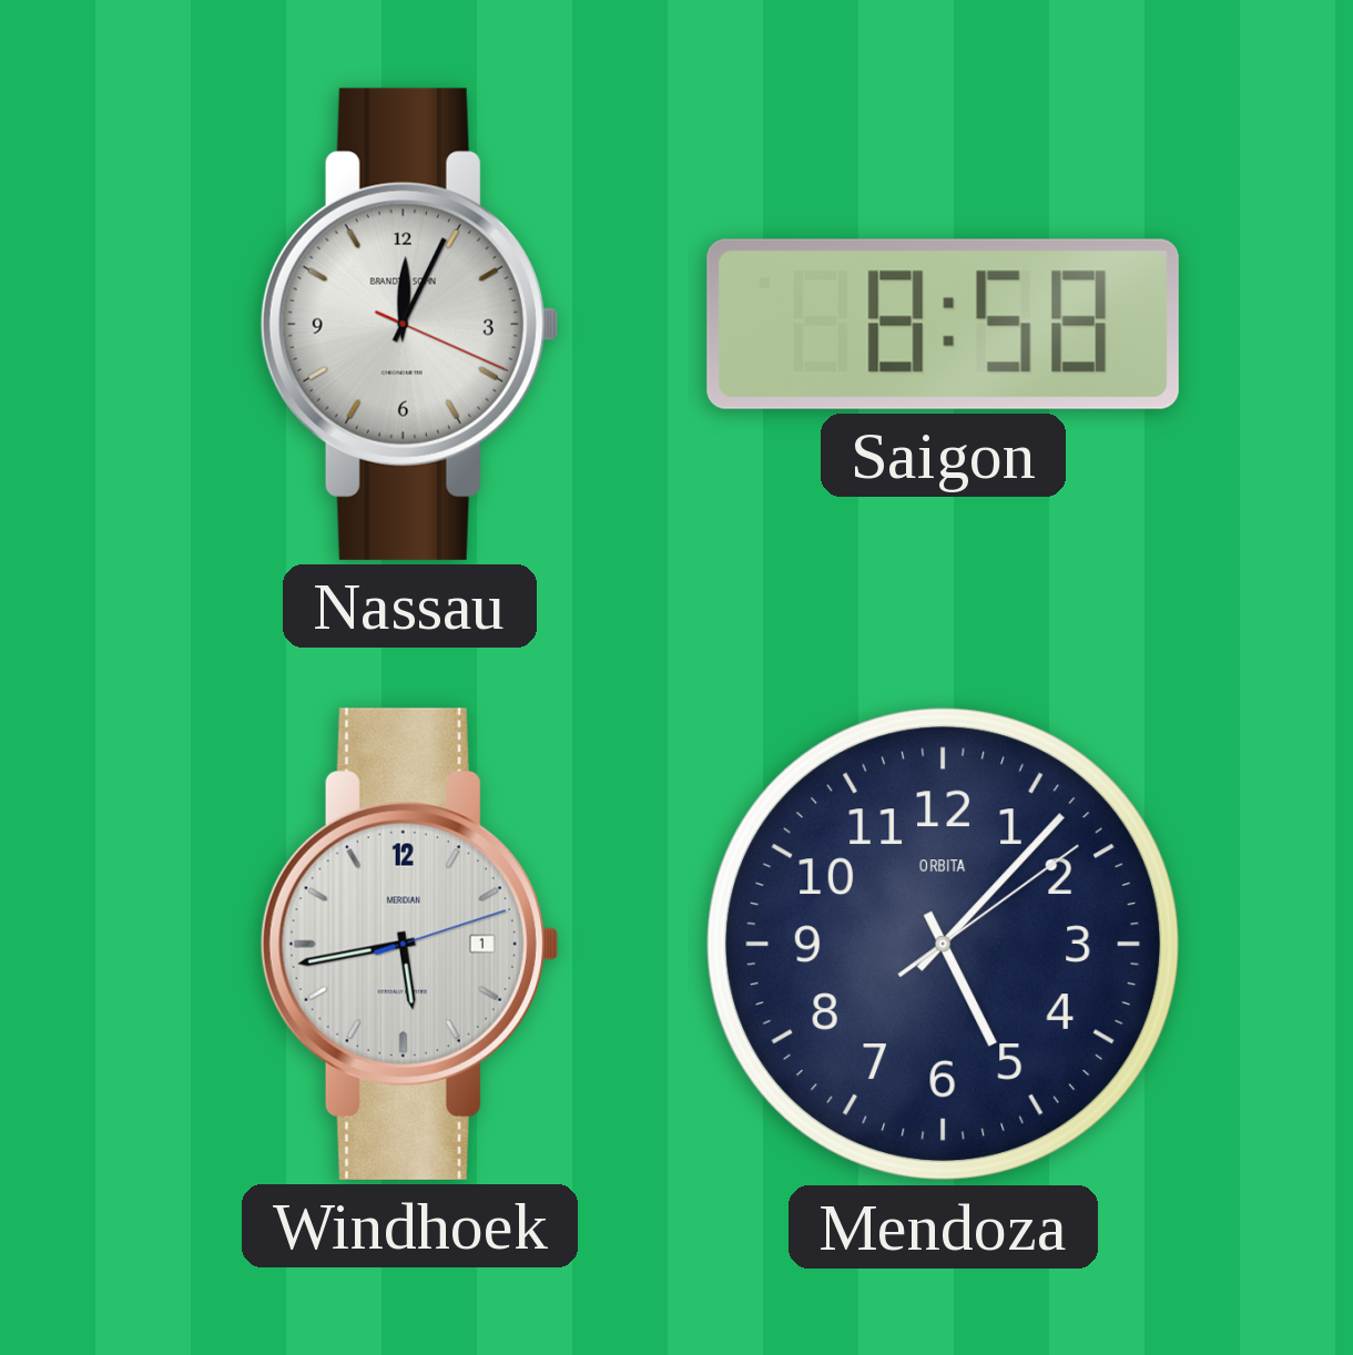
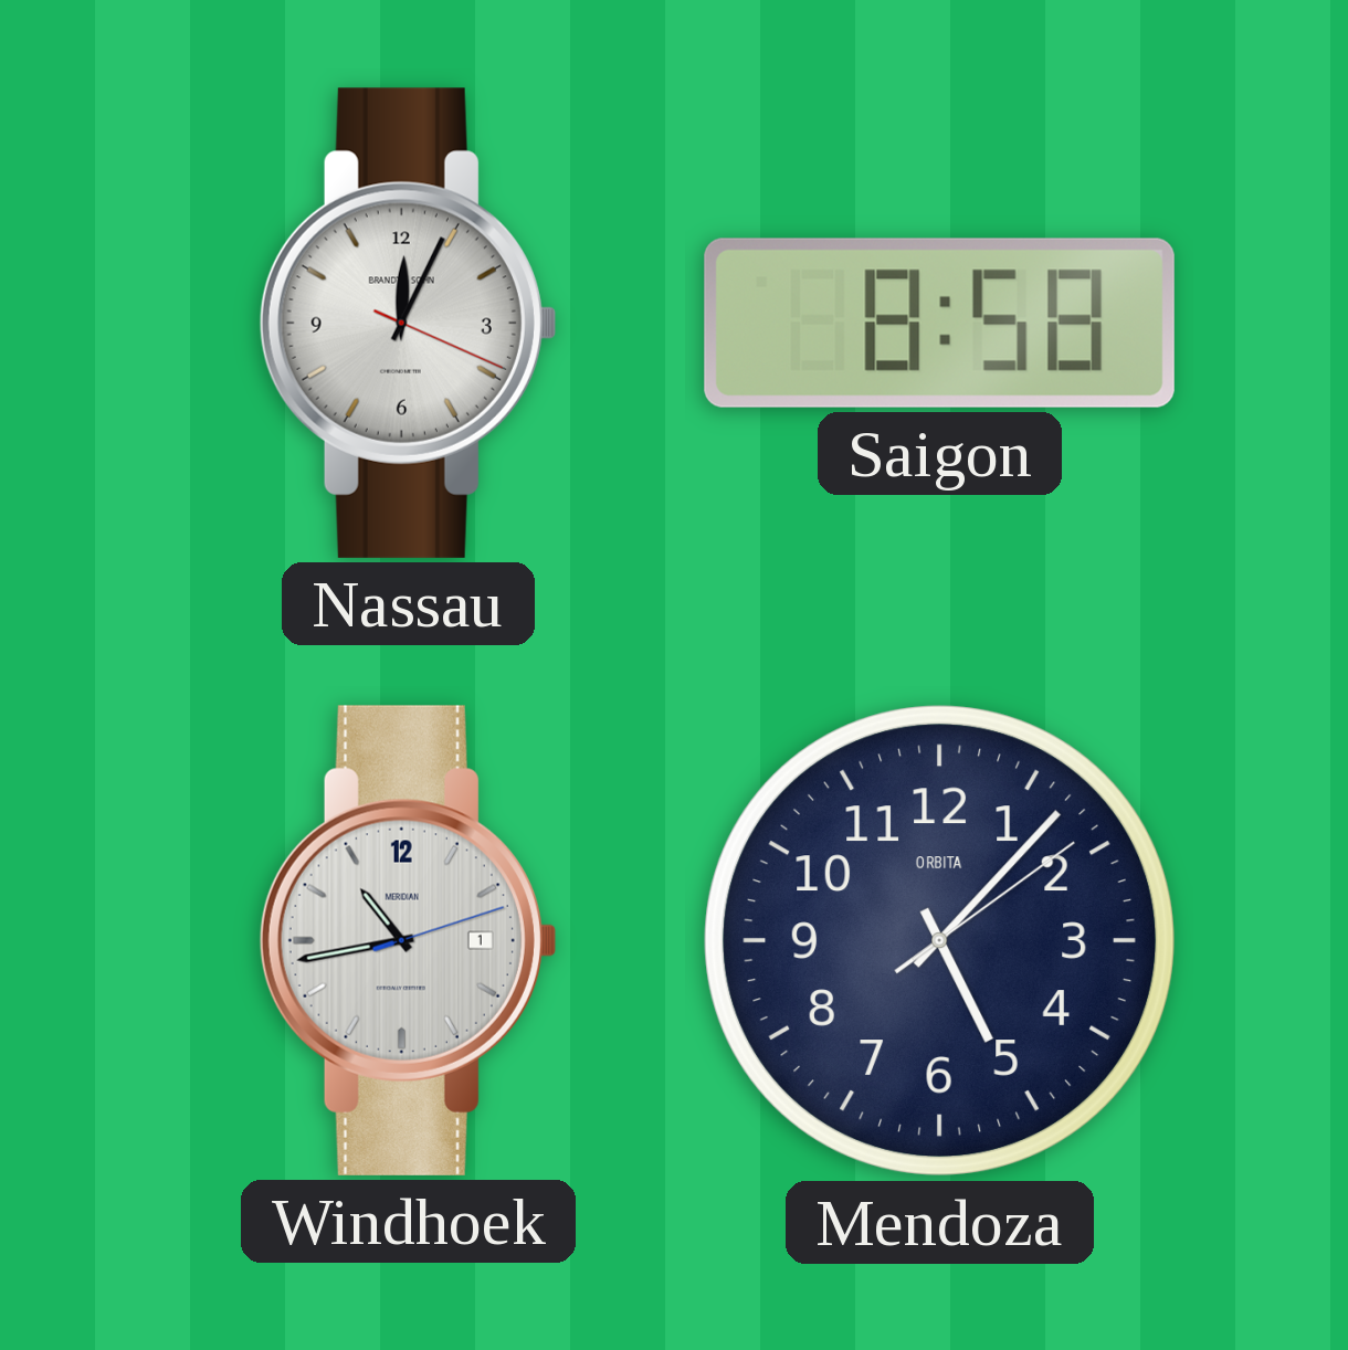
Windhoek: 5:43 -> 10:43 (408, 940)
